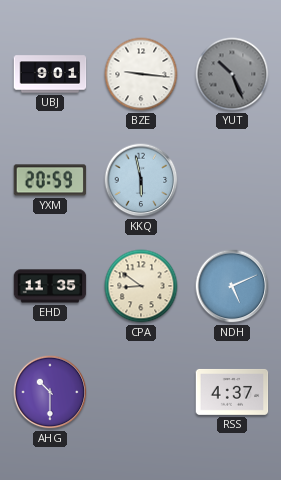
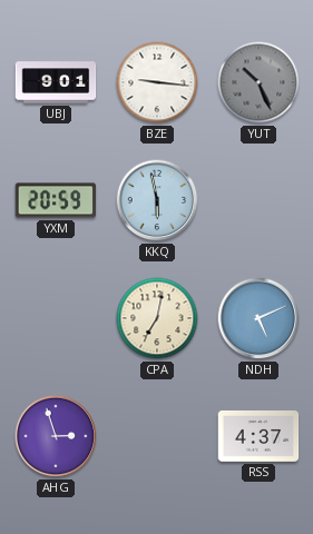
EHD: 11:35 -> none (50, 286)
CPA: 8:51 -> 7:02 (157, 318)
AHG: 10:30 -> 2:57 (56, 436)
